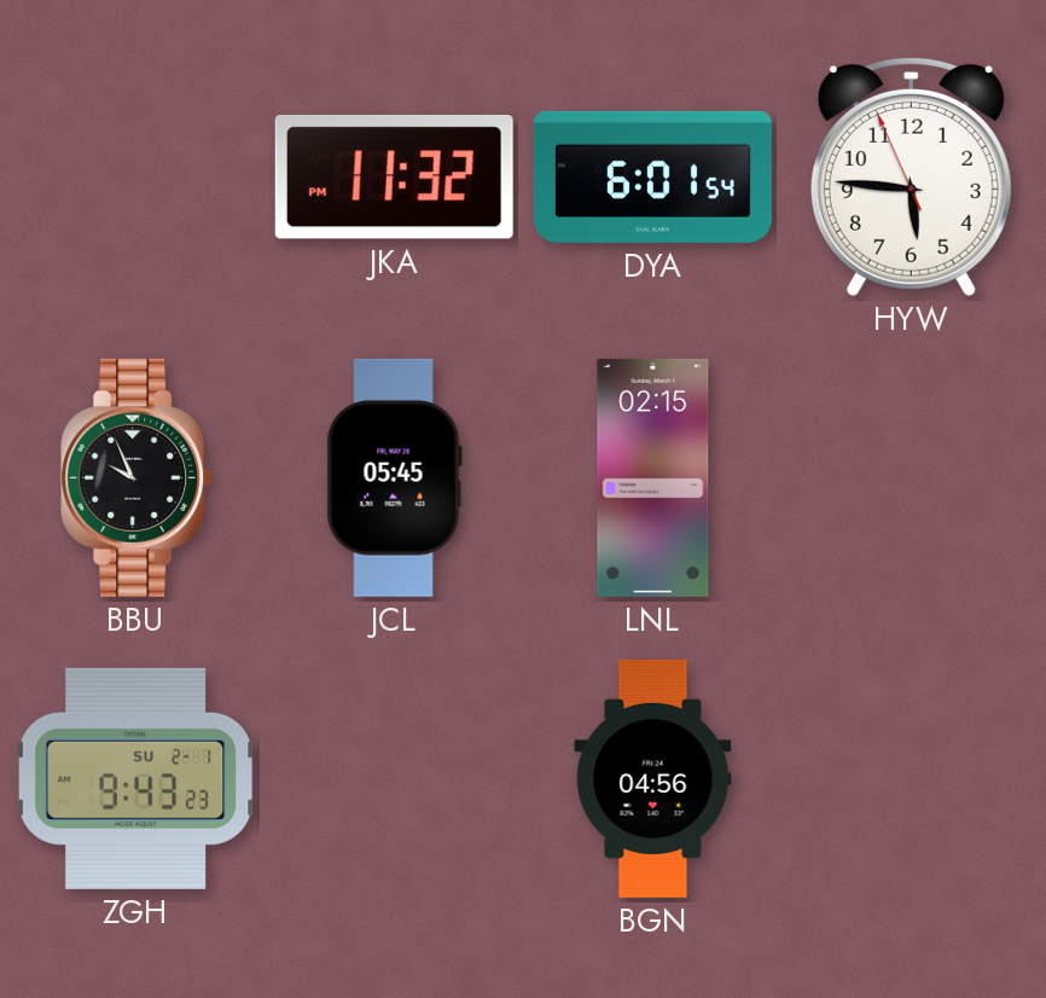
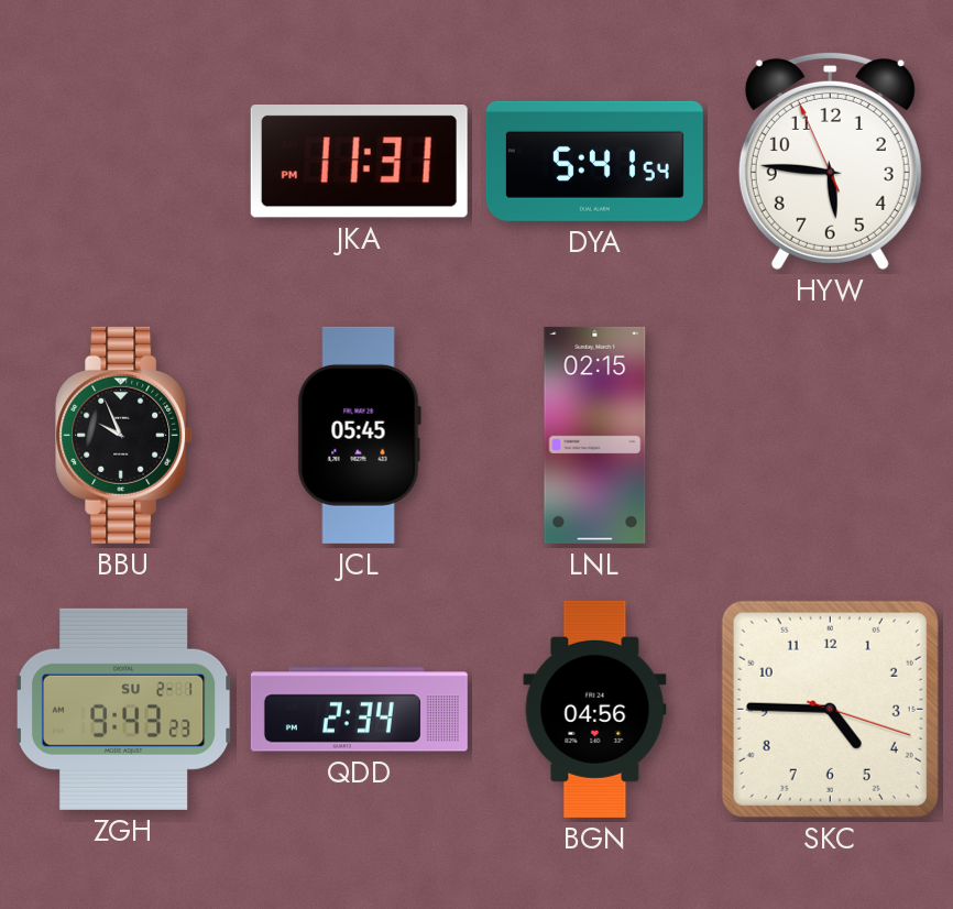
JKA: 11:32 -> 11:31 (359, 162)
DYA: 6:01 -> 5:41 (594, 161)
QDD: none -> 2:34 (359, 710)
SKC: none -> 4:45 (830, 709)
